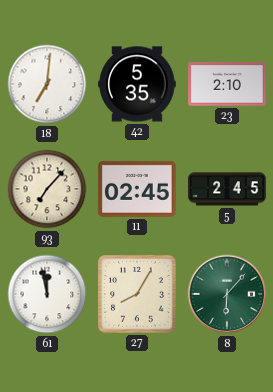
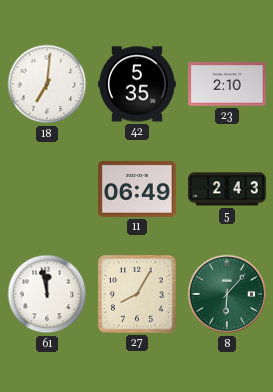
93: 7:07 -> none (47, 189)
11: 02:45 -> 06:49 (137, 189)
5: 2:45 -> 2:43 (227, 189)
